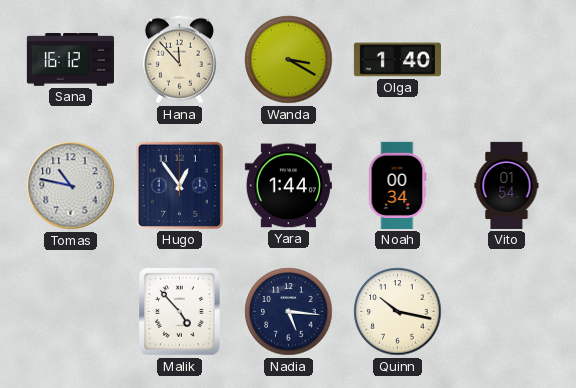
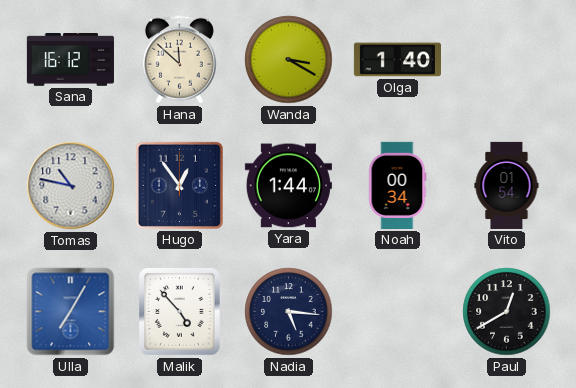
Hana: 11:53 -> 11:52 (179, 60)
Ulla: none -> 7:05 (71, 312)
Quinn: 10:17 -> none (398, 312)
Paul: none -> 12:40 (507, 312)
